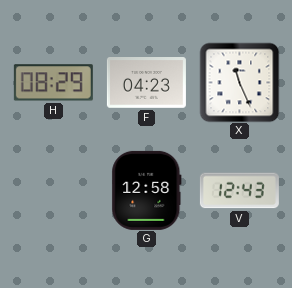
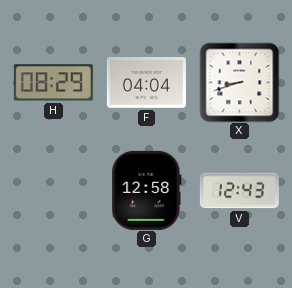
F: 04:23 -> 04:04 (146, 83)
X: 11:26 -> 8:42 (239, 82)
